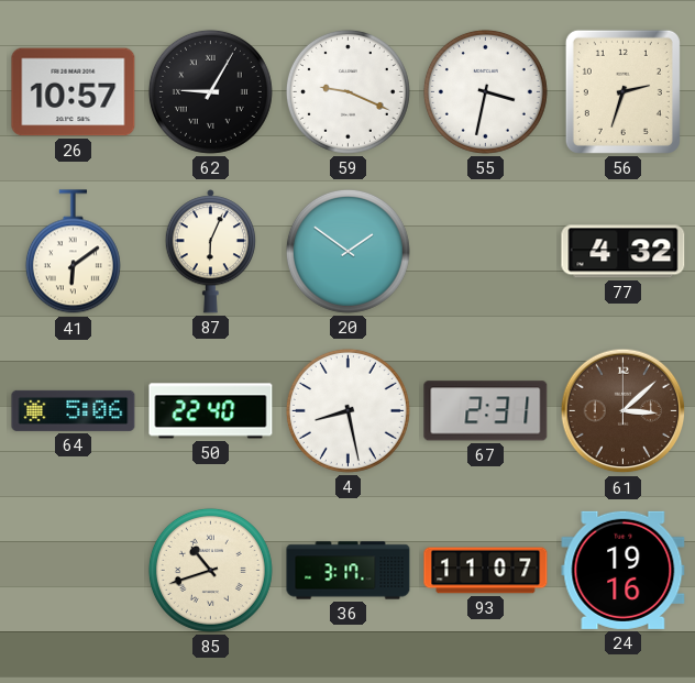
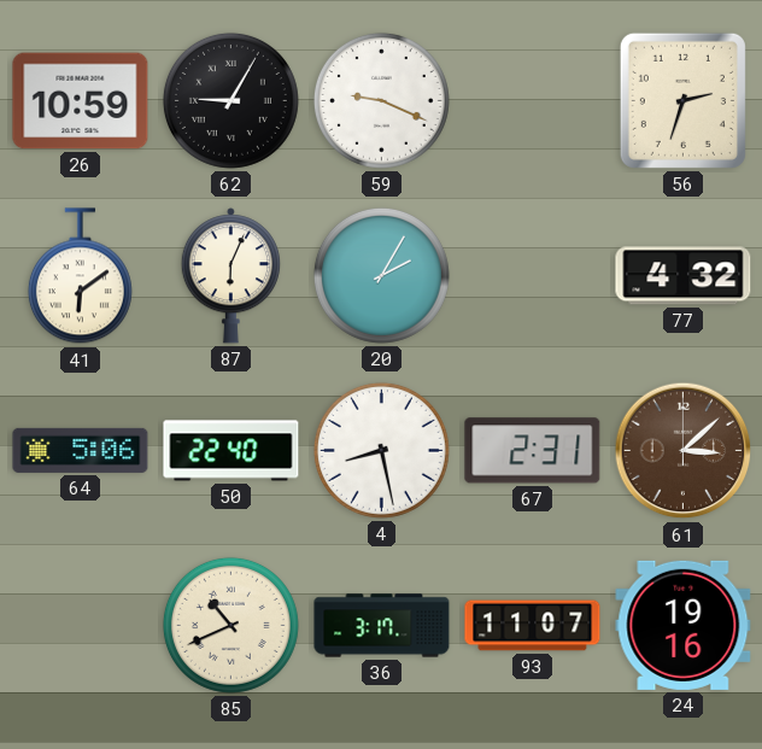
26: 10:57 -> 10:59 (81, 101)
55: 3:32 -> none (485, 91)
20: 1:51 -> 2:05 (381, 275)
85: 10:42 -> 10:41 (230, 625)
